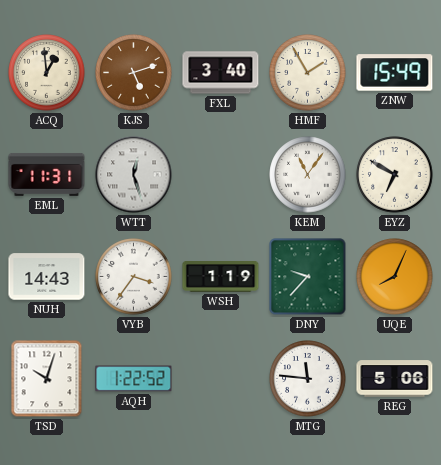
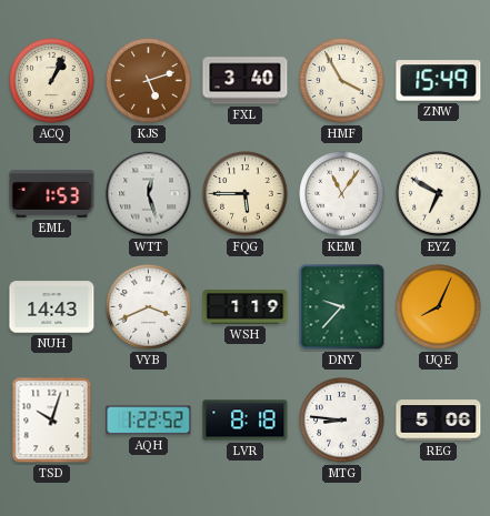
ACQ: 12:59 -> 1:04 (52, 81)
HMF: 1:55 -> 3:55 (342, 81)
EML: 11:31 -> 1:53 (52, 193)
FQG: none -> 5:45 (246, 194)
VYB: 3:36 -> 3:41 (149, 307)
LVR: none -> 8:18 (246, 421)
MTG: 11:46 -> 8:46 (342, 421)
